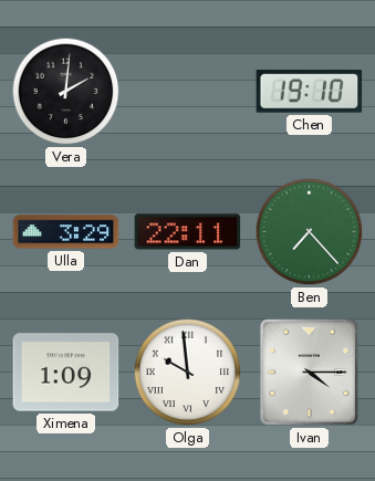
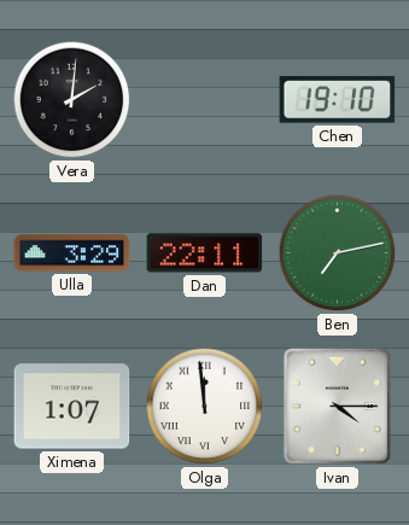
Ben: 7:23 -> 7:13 (338, 253)
Ximena: 1:09 -> 1:07 (72, 407)
Olga: 9:59 -> 11:59 (205, 407)
